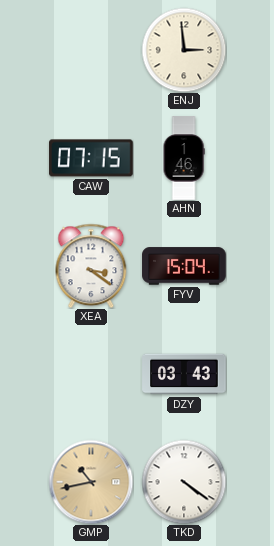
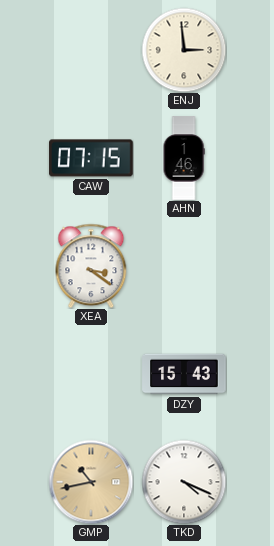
FYV: 15:04 -> none (184, 266)
DZY: 03:43 -> 15:43 (184, 374)
TKD: 4:21 -> 4:19 (184, 482)
